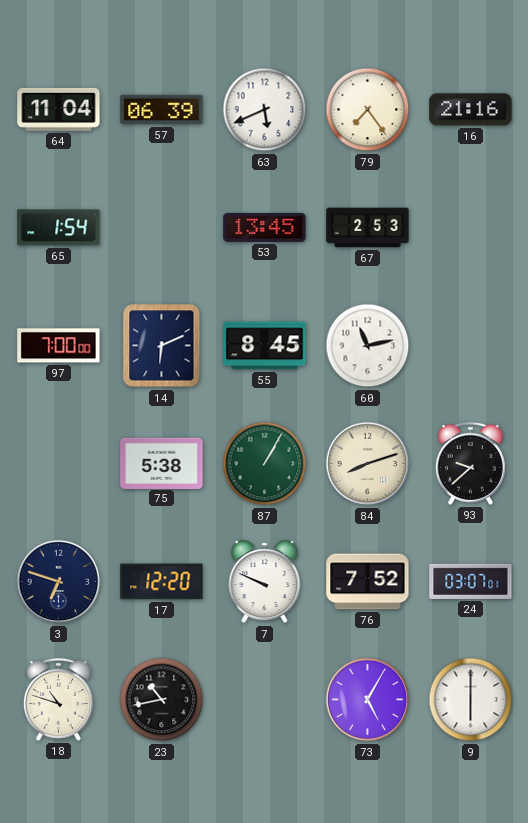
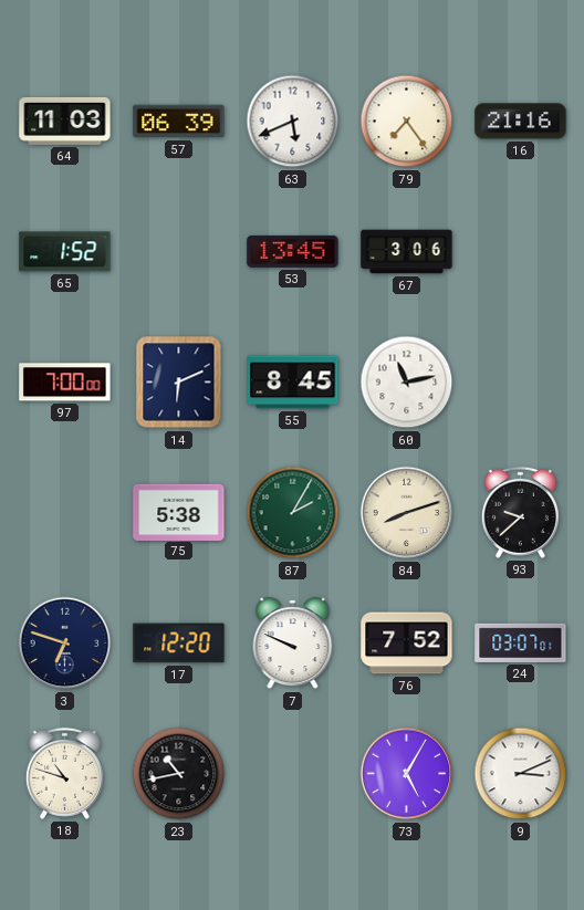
64: 11:04 -> 11:03 (65, 121)
65: 1:54 -> 1:52 (65, 252)
67: 2:53 -> 3:06 (407, 252)
87: 1:05 -> 2:05 (293, 513)
9: 6:00 -> 3:11 (521, 774)
